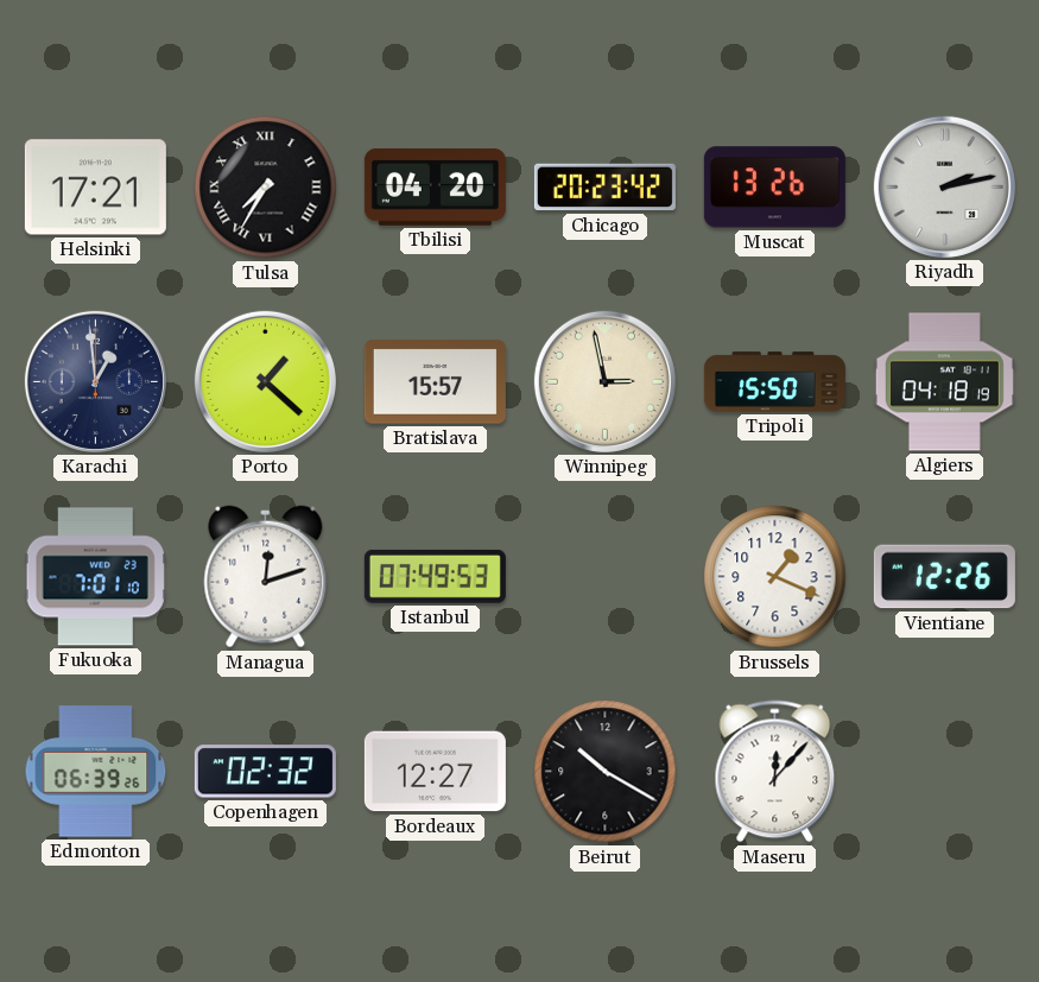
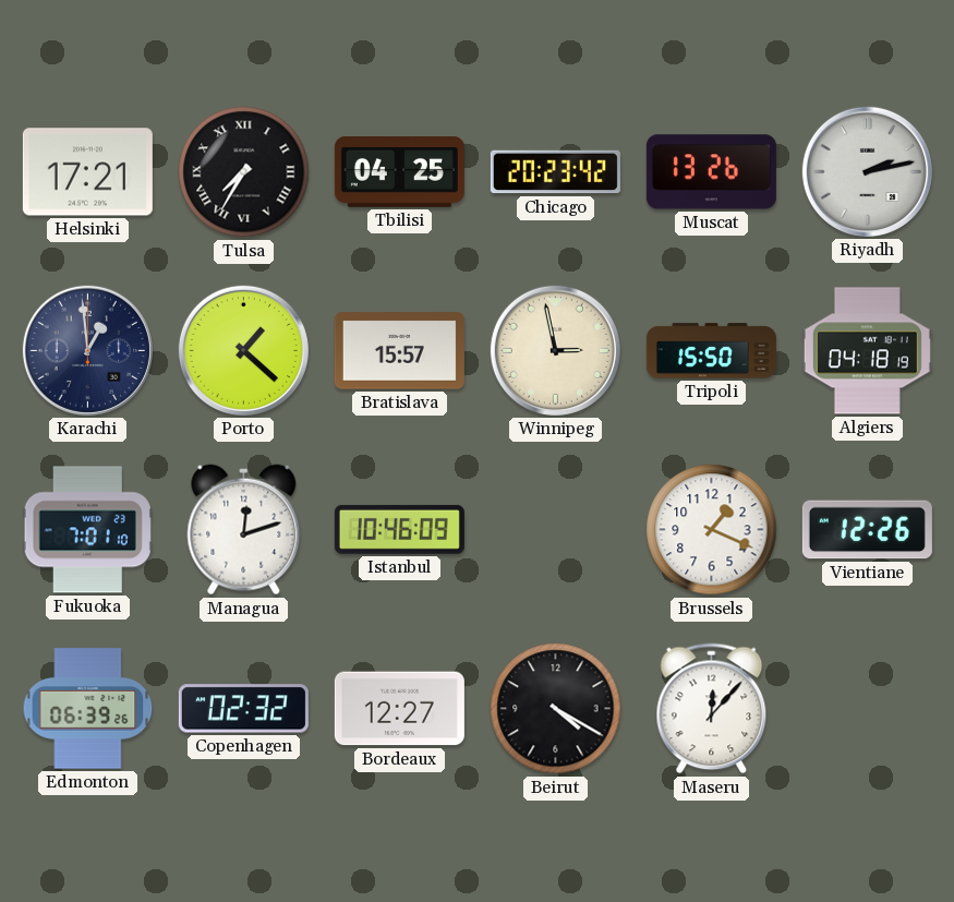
Tbilisi: 04:20 -> 04:25 (399, 171)
Istanbul: 07:49 -> 10:46 (399, 529)
Beirut: 10:20 -> 4:20 (556, 709)
